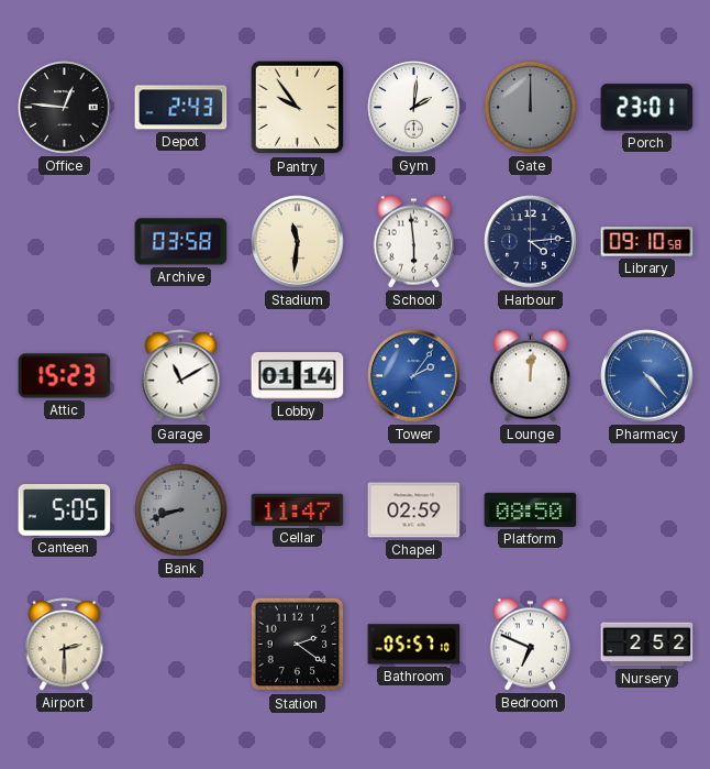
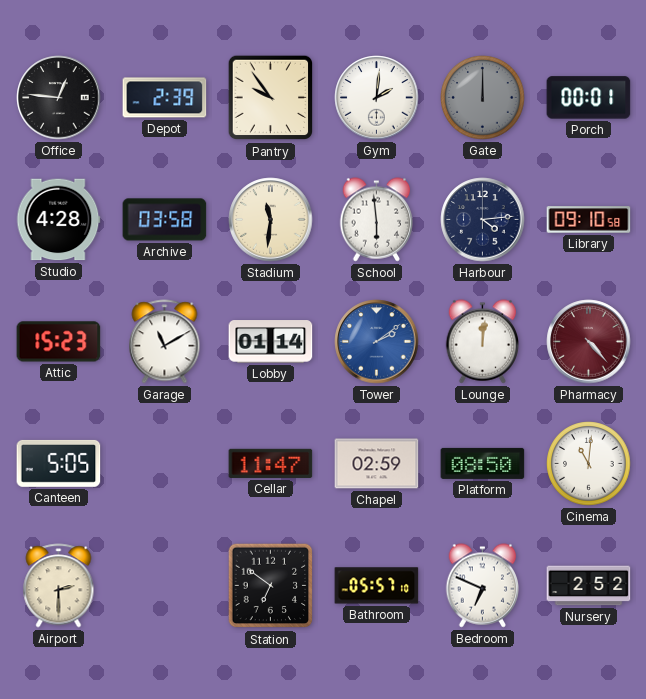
Depot: 2:43 -> 2:39 (165, 98)
Porch: 23:01 -> 00:01 (589, 98)
Studio: none -> 4:28 (59, 220)
Tower: 2:06 -> 2:09 (377, 342)
Pharmacy dial: blue -> burgundy (589, 342)
Bank: 8:42 -> none (181, 510)
Cinema: none -> 11:01 (589, 464)
Station: 2:21 -> 6:51 (271, 586)
